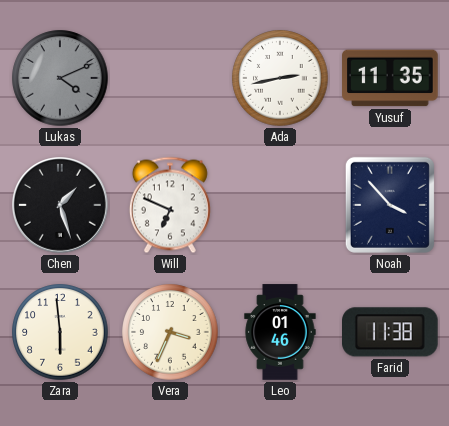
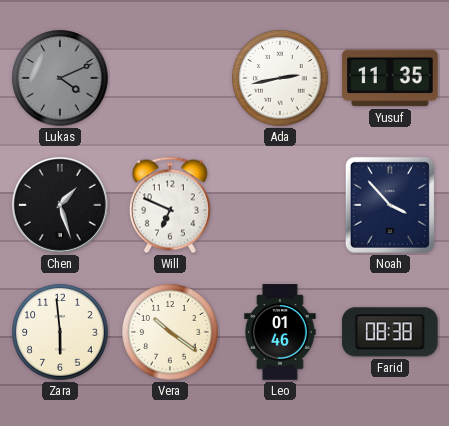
Vera: 3:34 -> 10:21 (170, 332)
Farid: 11:38 -> 08:38 (391, 332)
